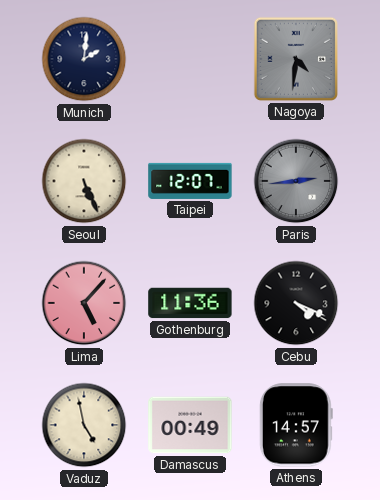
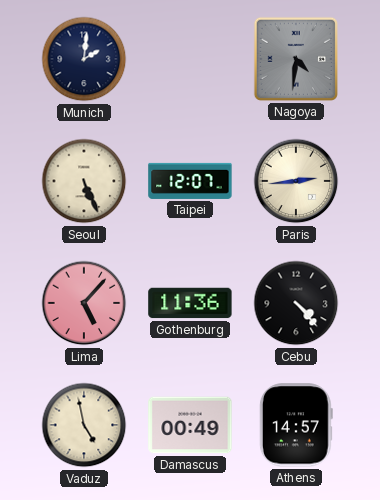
Paris dial: grey -> cream (296, 181)
Cebu: 4:19 -> 4:23 (296, 303)
